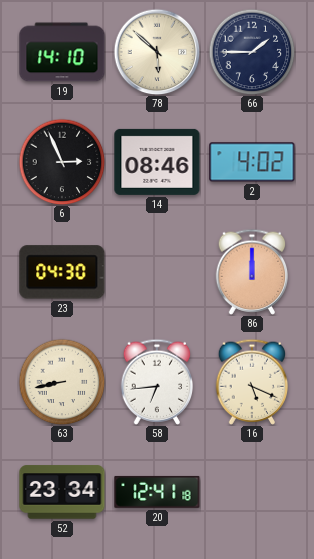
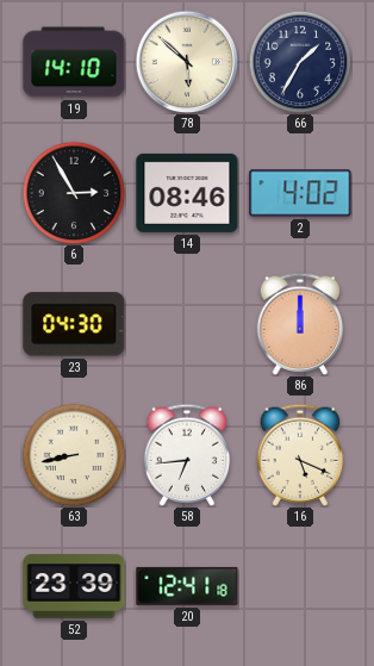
66: 1:45 -> 1:35 (300, 62)
6: 2:56 -> 2:55 (74, 193)
52: 23:34 -> 23:39 (74, 586)
